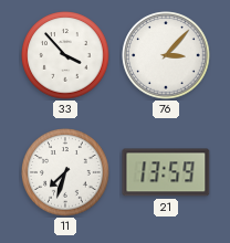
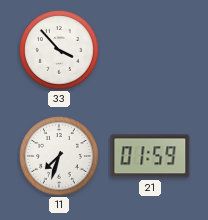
76: 3:07 -> none (166, 55)
21: 13:59 -> 01:59 (150, 156)
